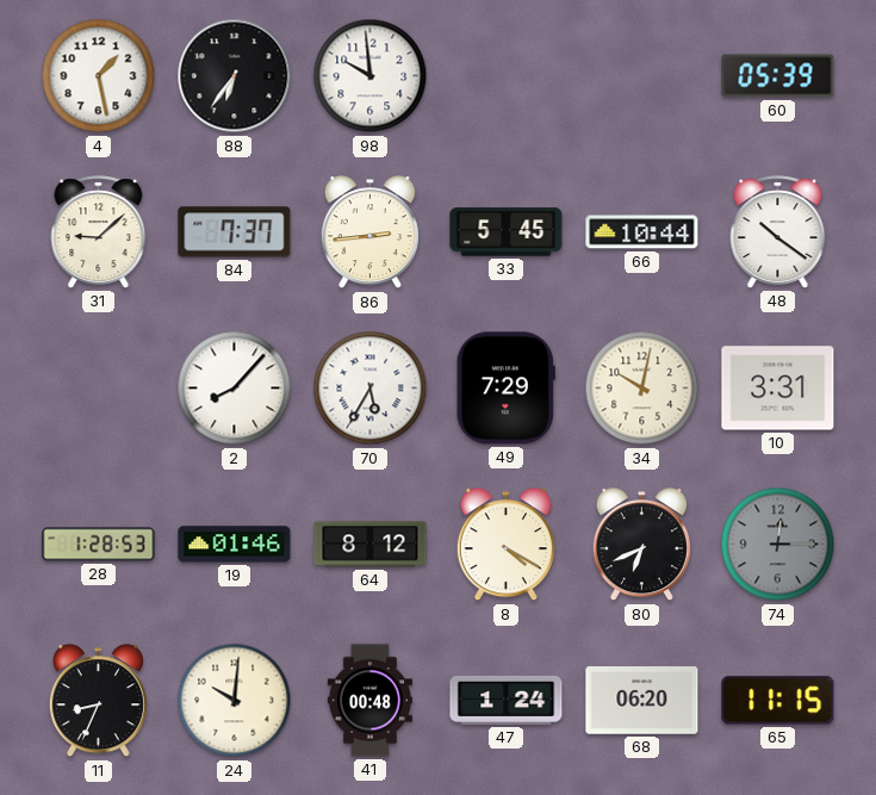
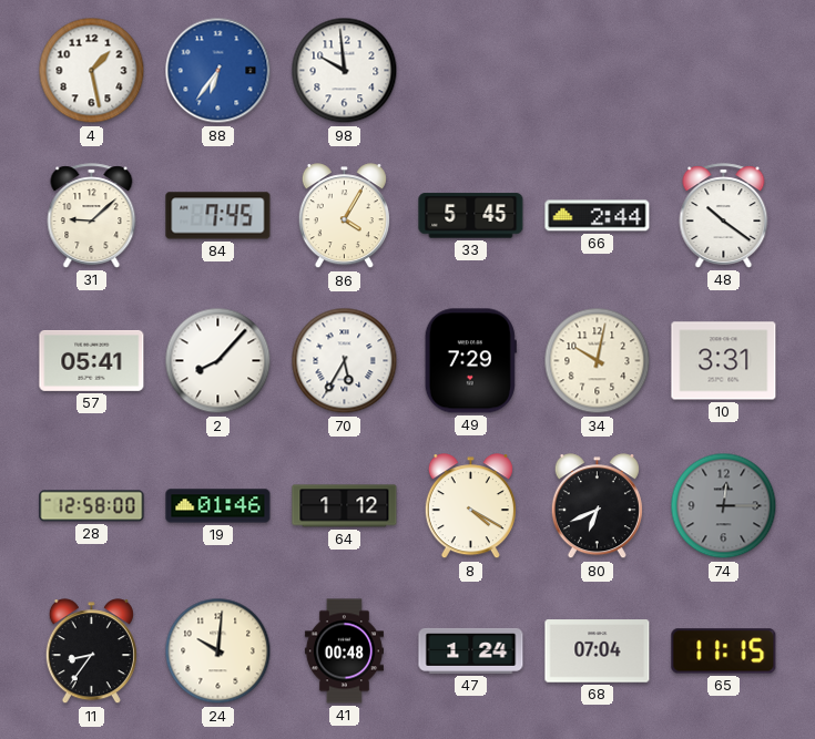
88 dial: black -> blue (218, 71)
60: 05:39 -> none (778, 76)
84: 7:37 -> 7:45 (218, 216)
86: 2:44 -> 4:05 (344, 216)
66: 10:44 -> 2:44 (598, 216)
57: none -> 05:41 (92, 360)
28: 1:28 -> 12:58 (92, 506)
64: 8:12 -> 1:12 (345, 506)
11: 8:34 -> 8:36 (91, 651)
68: 06:20 -> 07:04 (598, 651)
